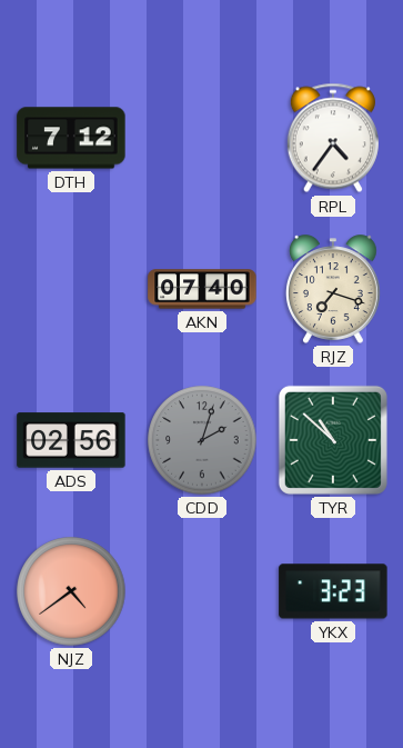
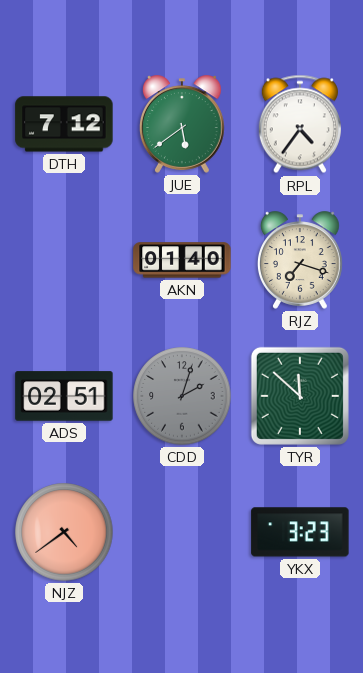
JUE: none -> 5:39 (182, 124)
AKN: 07:40 -> 01:40 (182, 260)
ADS: 02:56 -> 02:51 (64, 396)
TYR: 10:52 -> 11:52 (300, 396)
